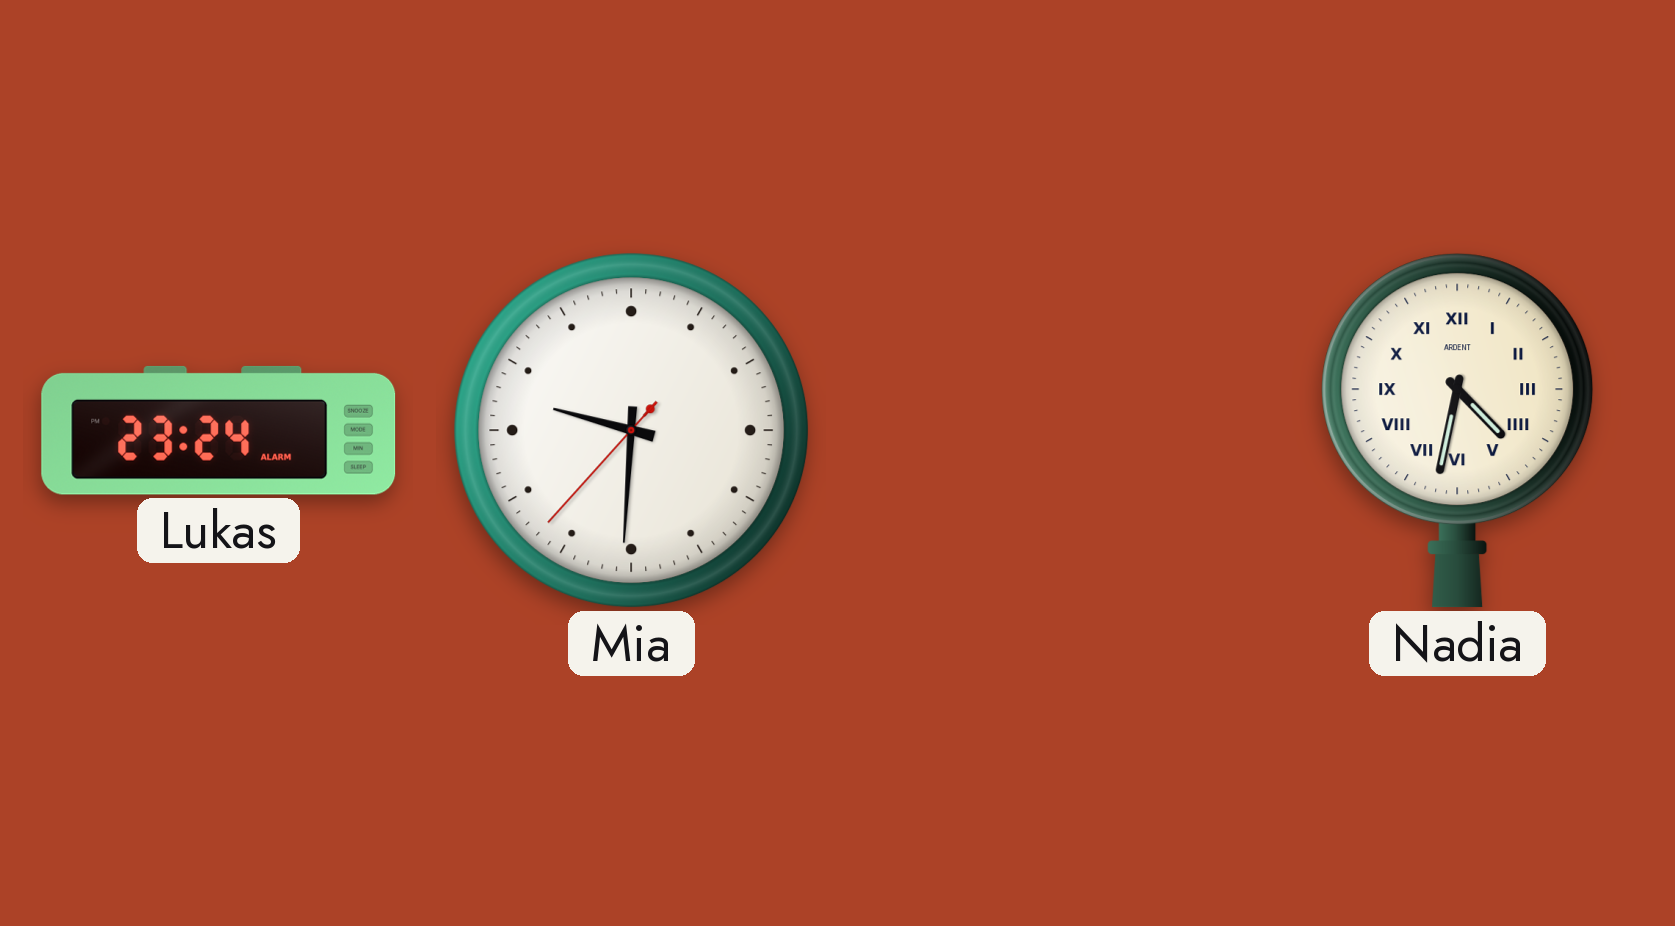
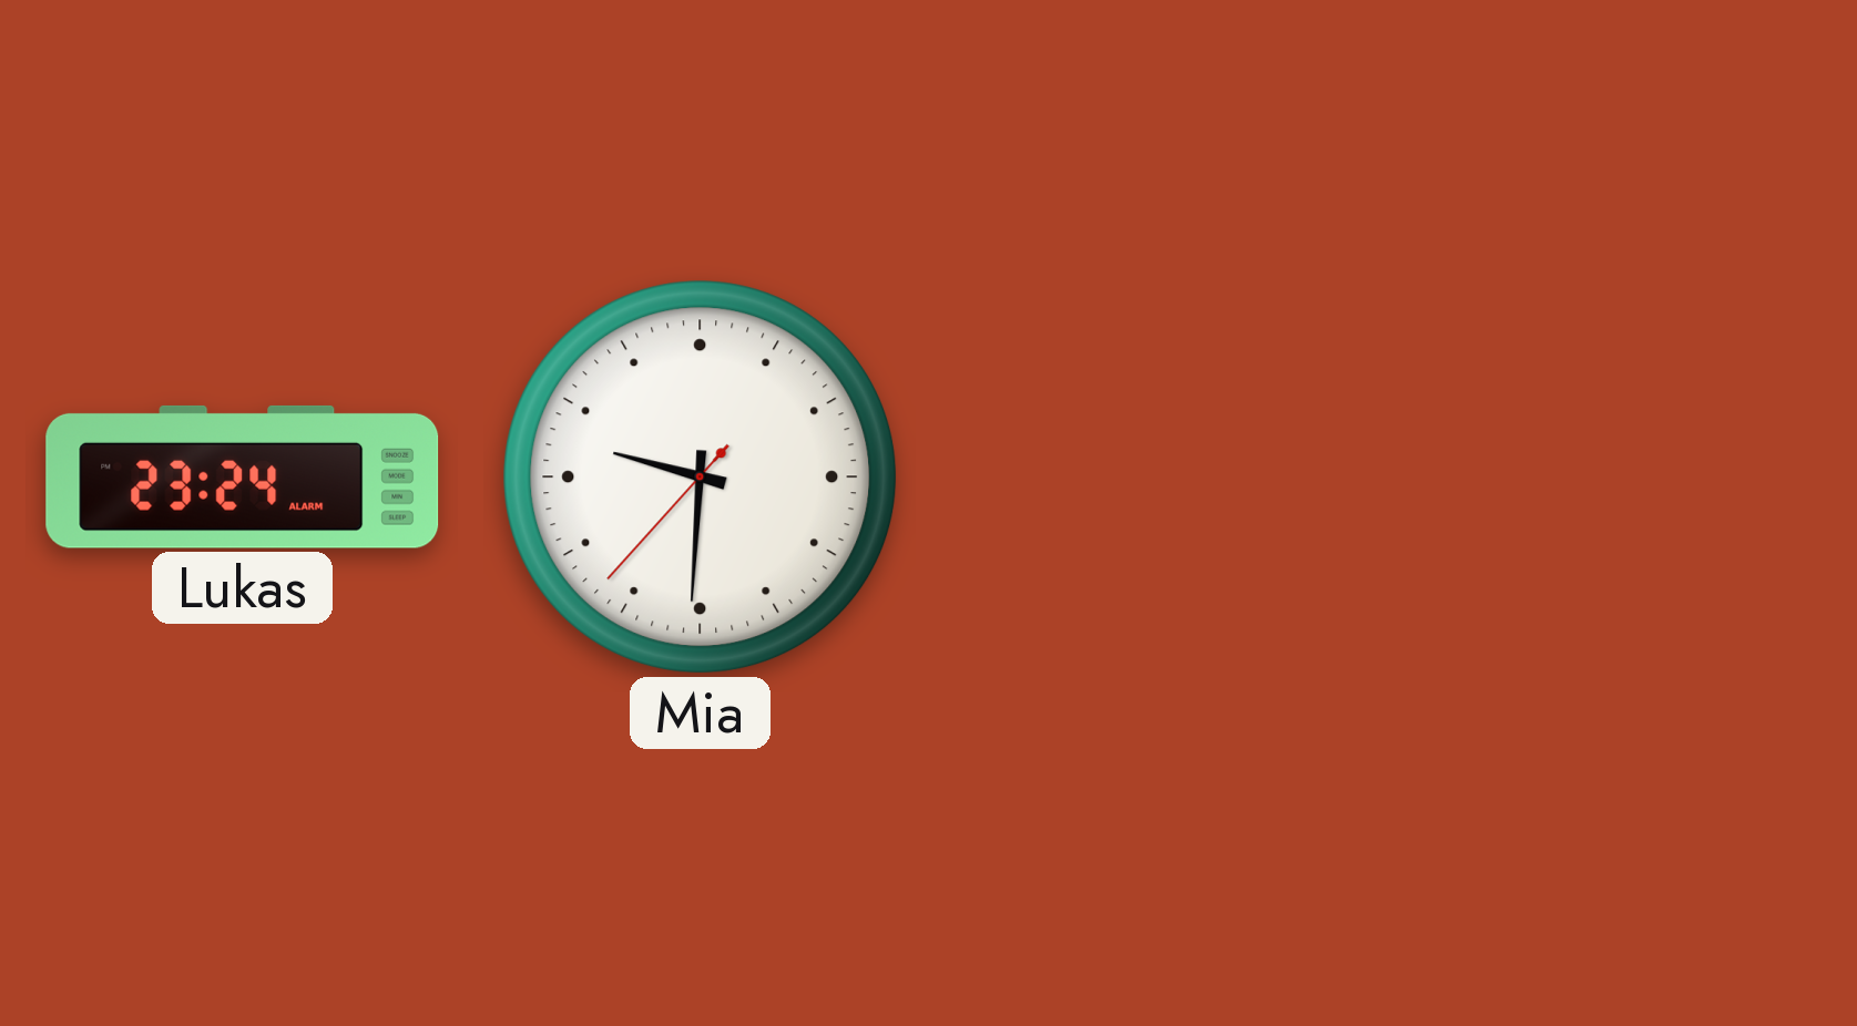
Nadia: 4:32 -> none (1458, 431)
